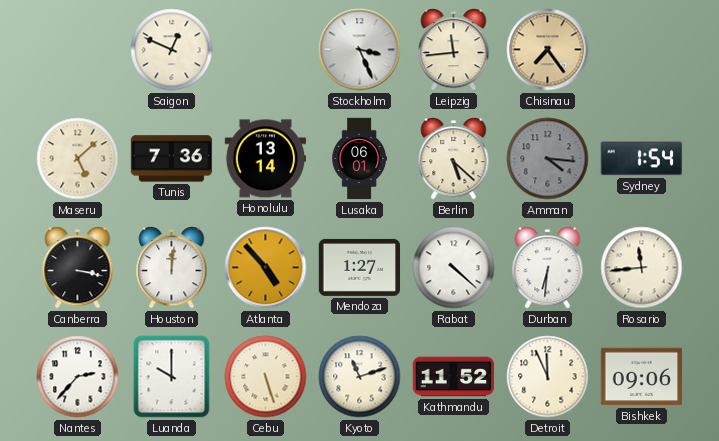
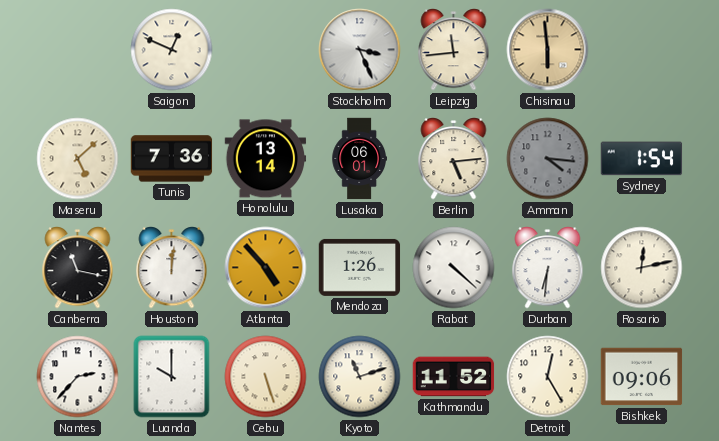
Chisinau: 7:24 -> 5:59 (548, 50)
Berlin: 5:22 -> 5:14 (454, 159)
Canberra: 3:17 -> 11:17 (78, 268)
Mendoza: 1:27 -> 1:26 (360, 267)
Rosario: 11:44 -> 12:13 (642, 268)
Detroit: 11:56 -> 12:25 (548, 377)
